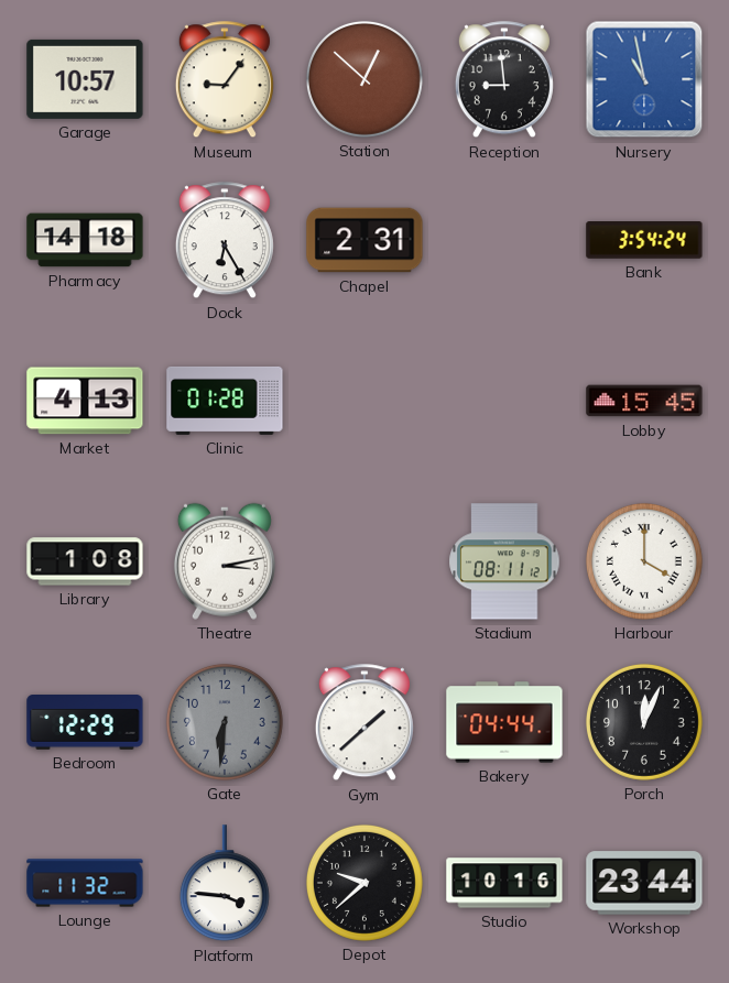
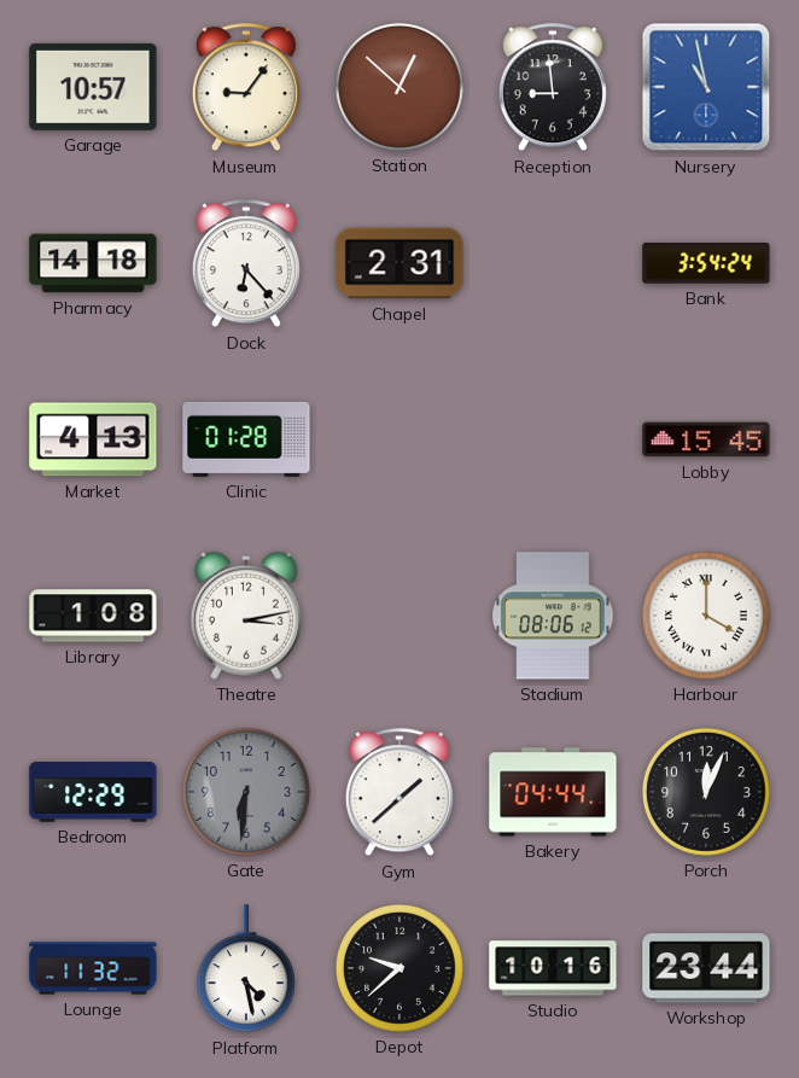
Dock: 6:25 -> 6:23 (246, 264)
Stadium: 08:11 -> 08:06 (553, 616)
Platform: 3:46 -> 4:28 (246, 969)
